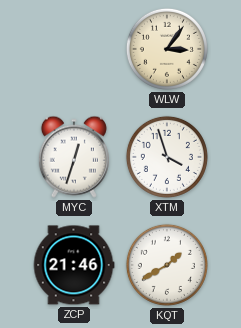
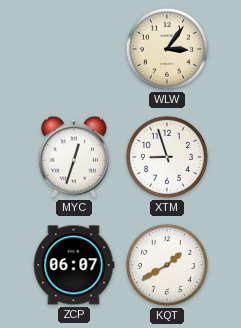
XTM: 3:57 -> 8:57 (167, 157)
ZCP: 21:46 -> 06:07 (74, 265)
